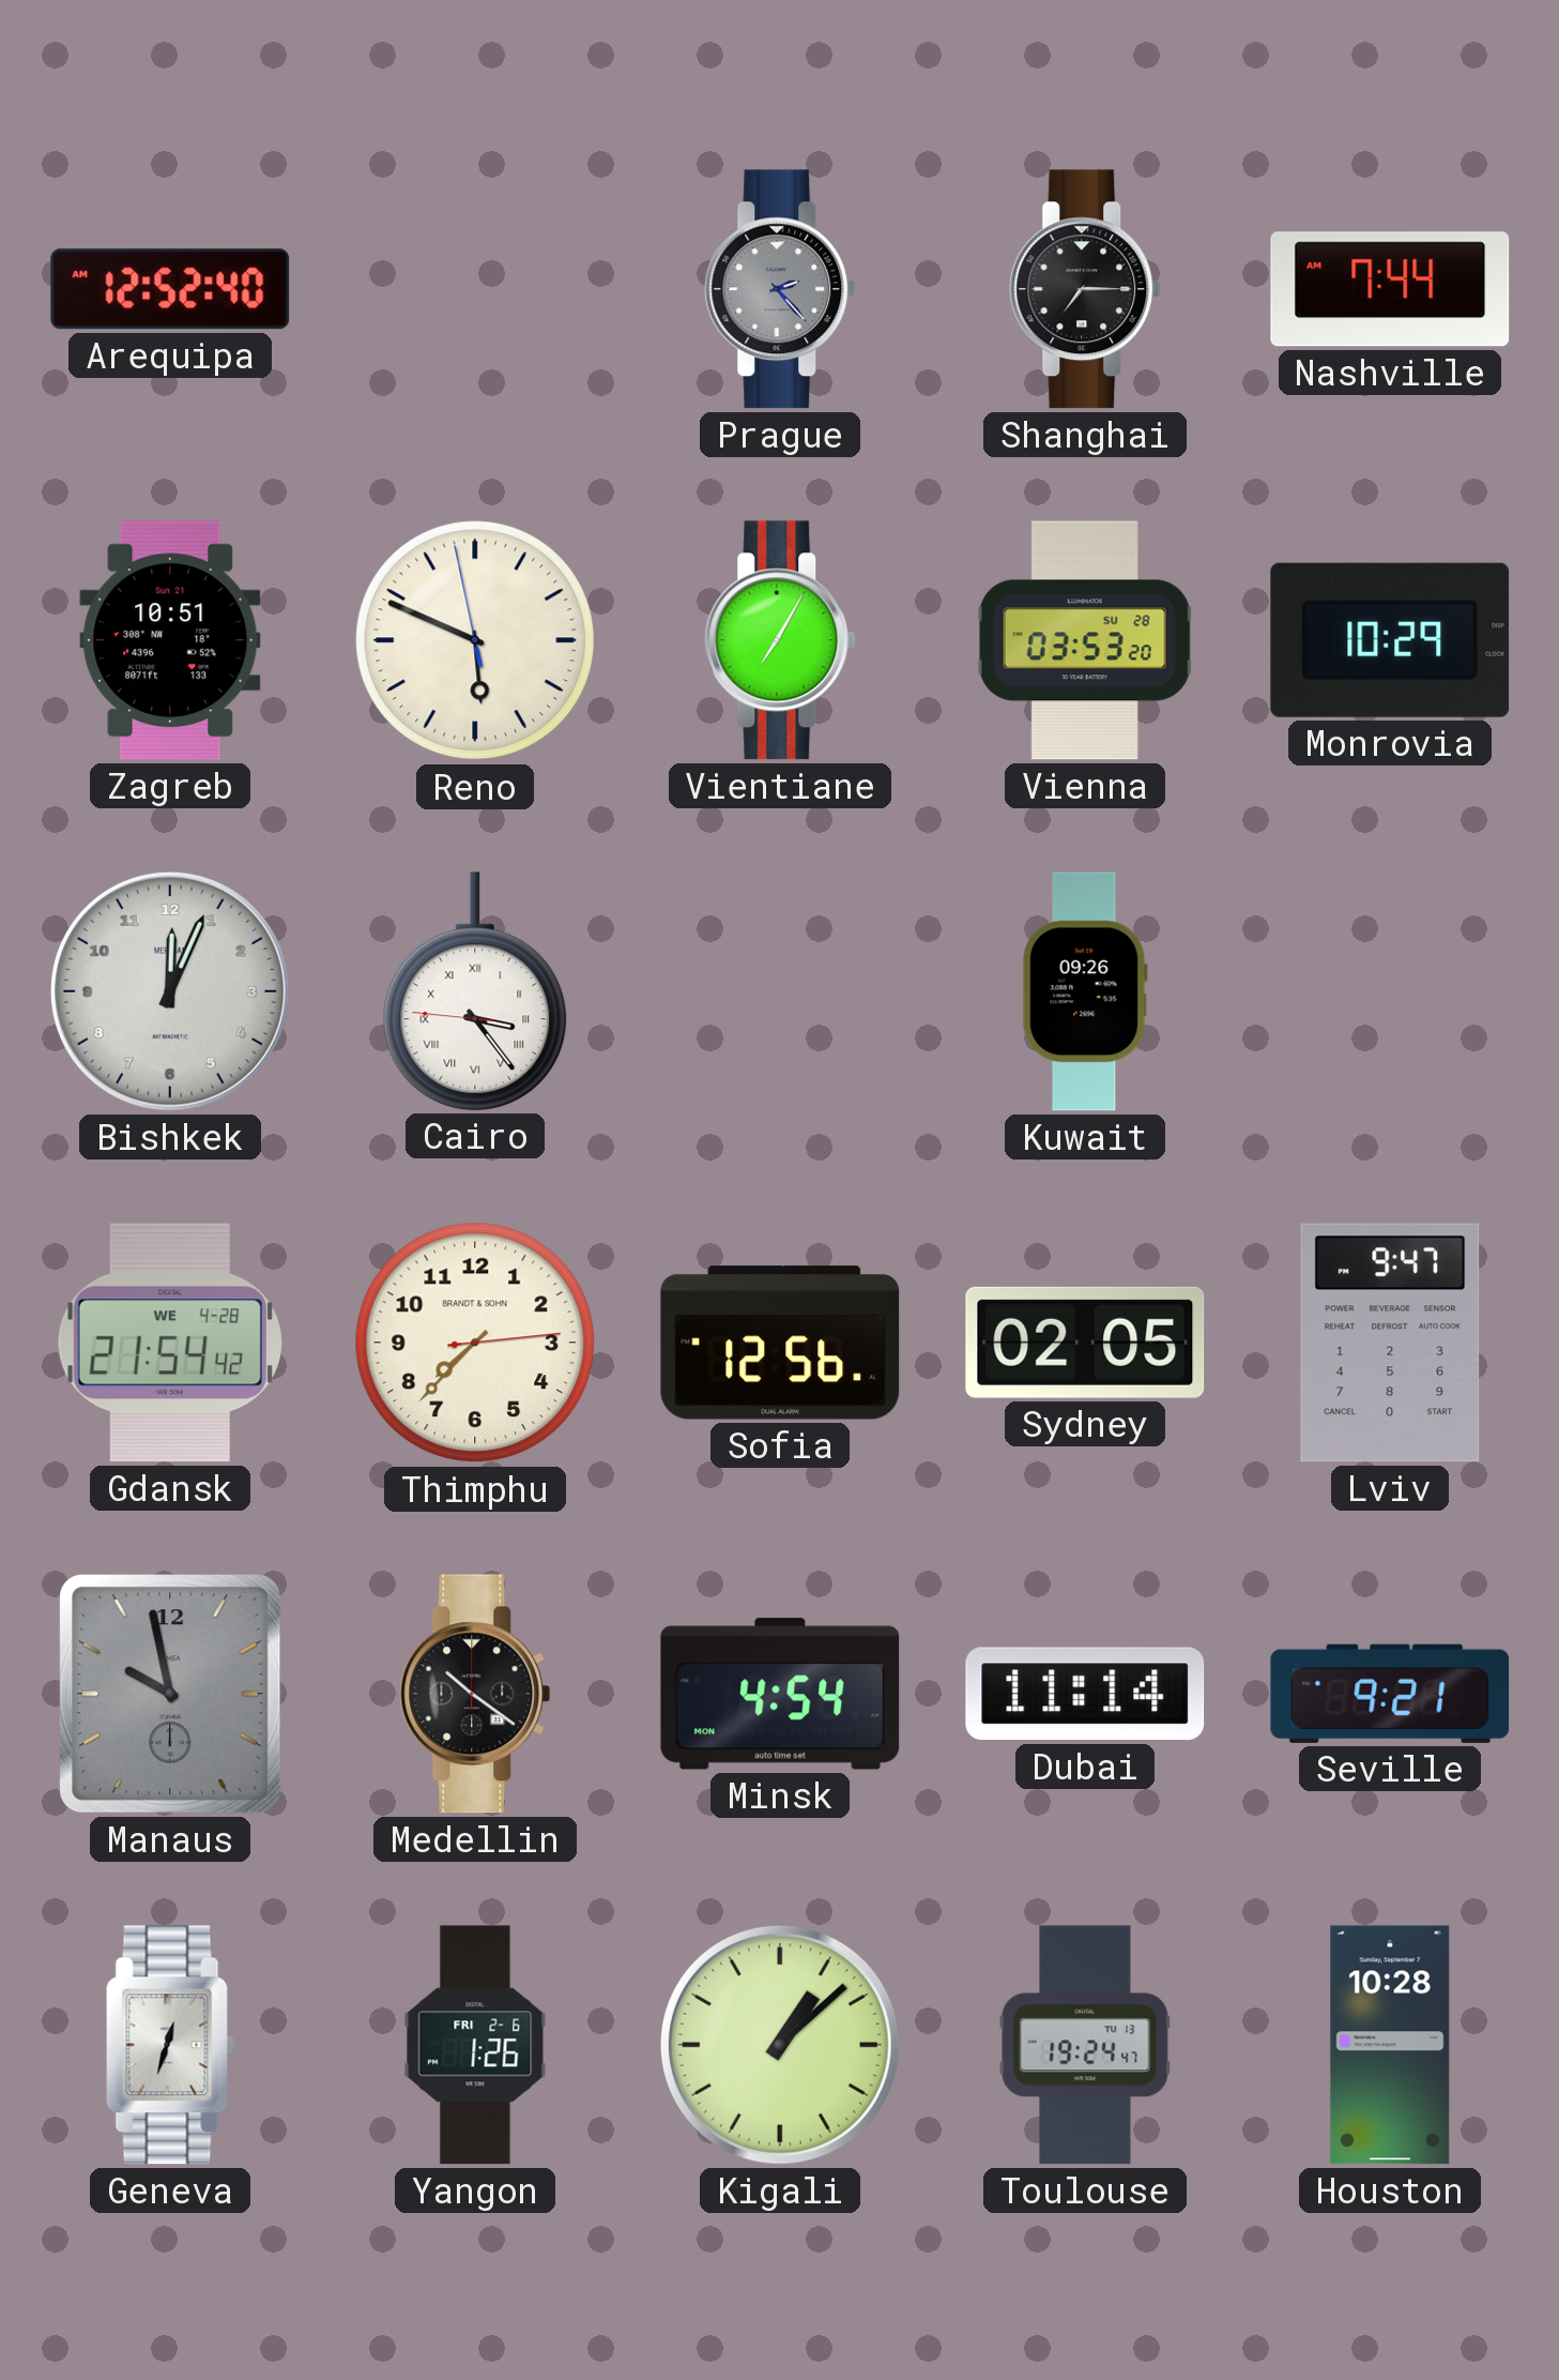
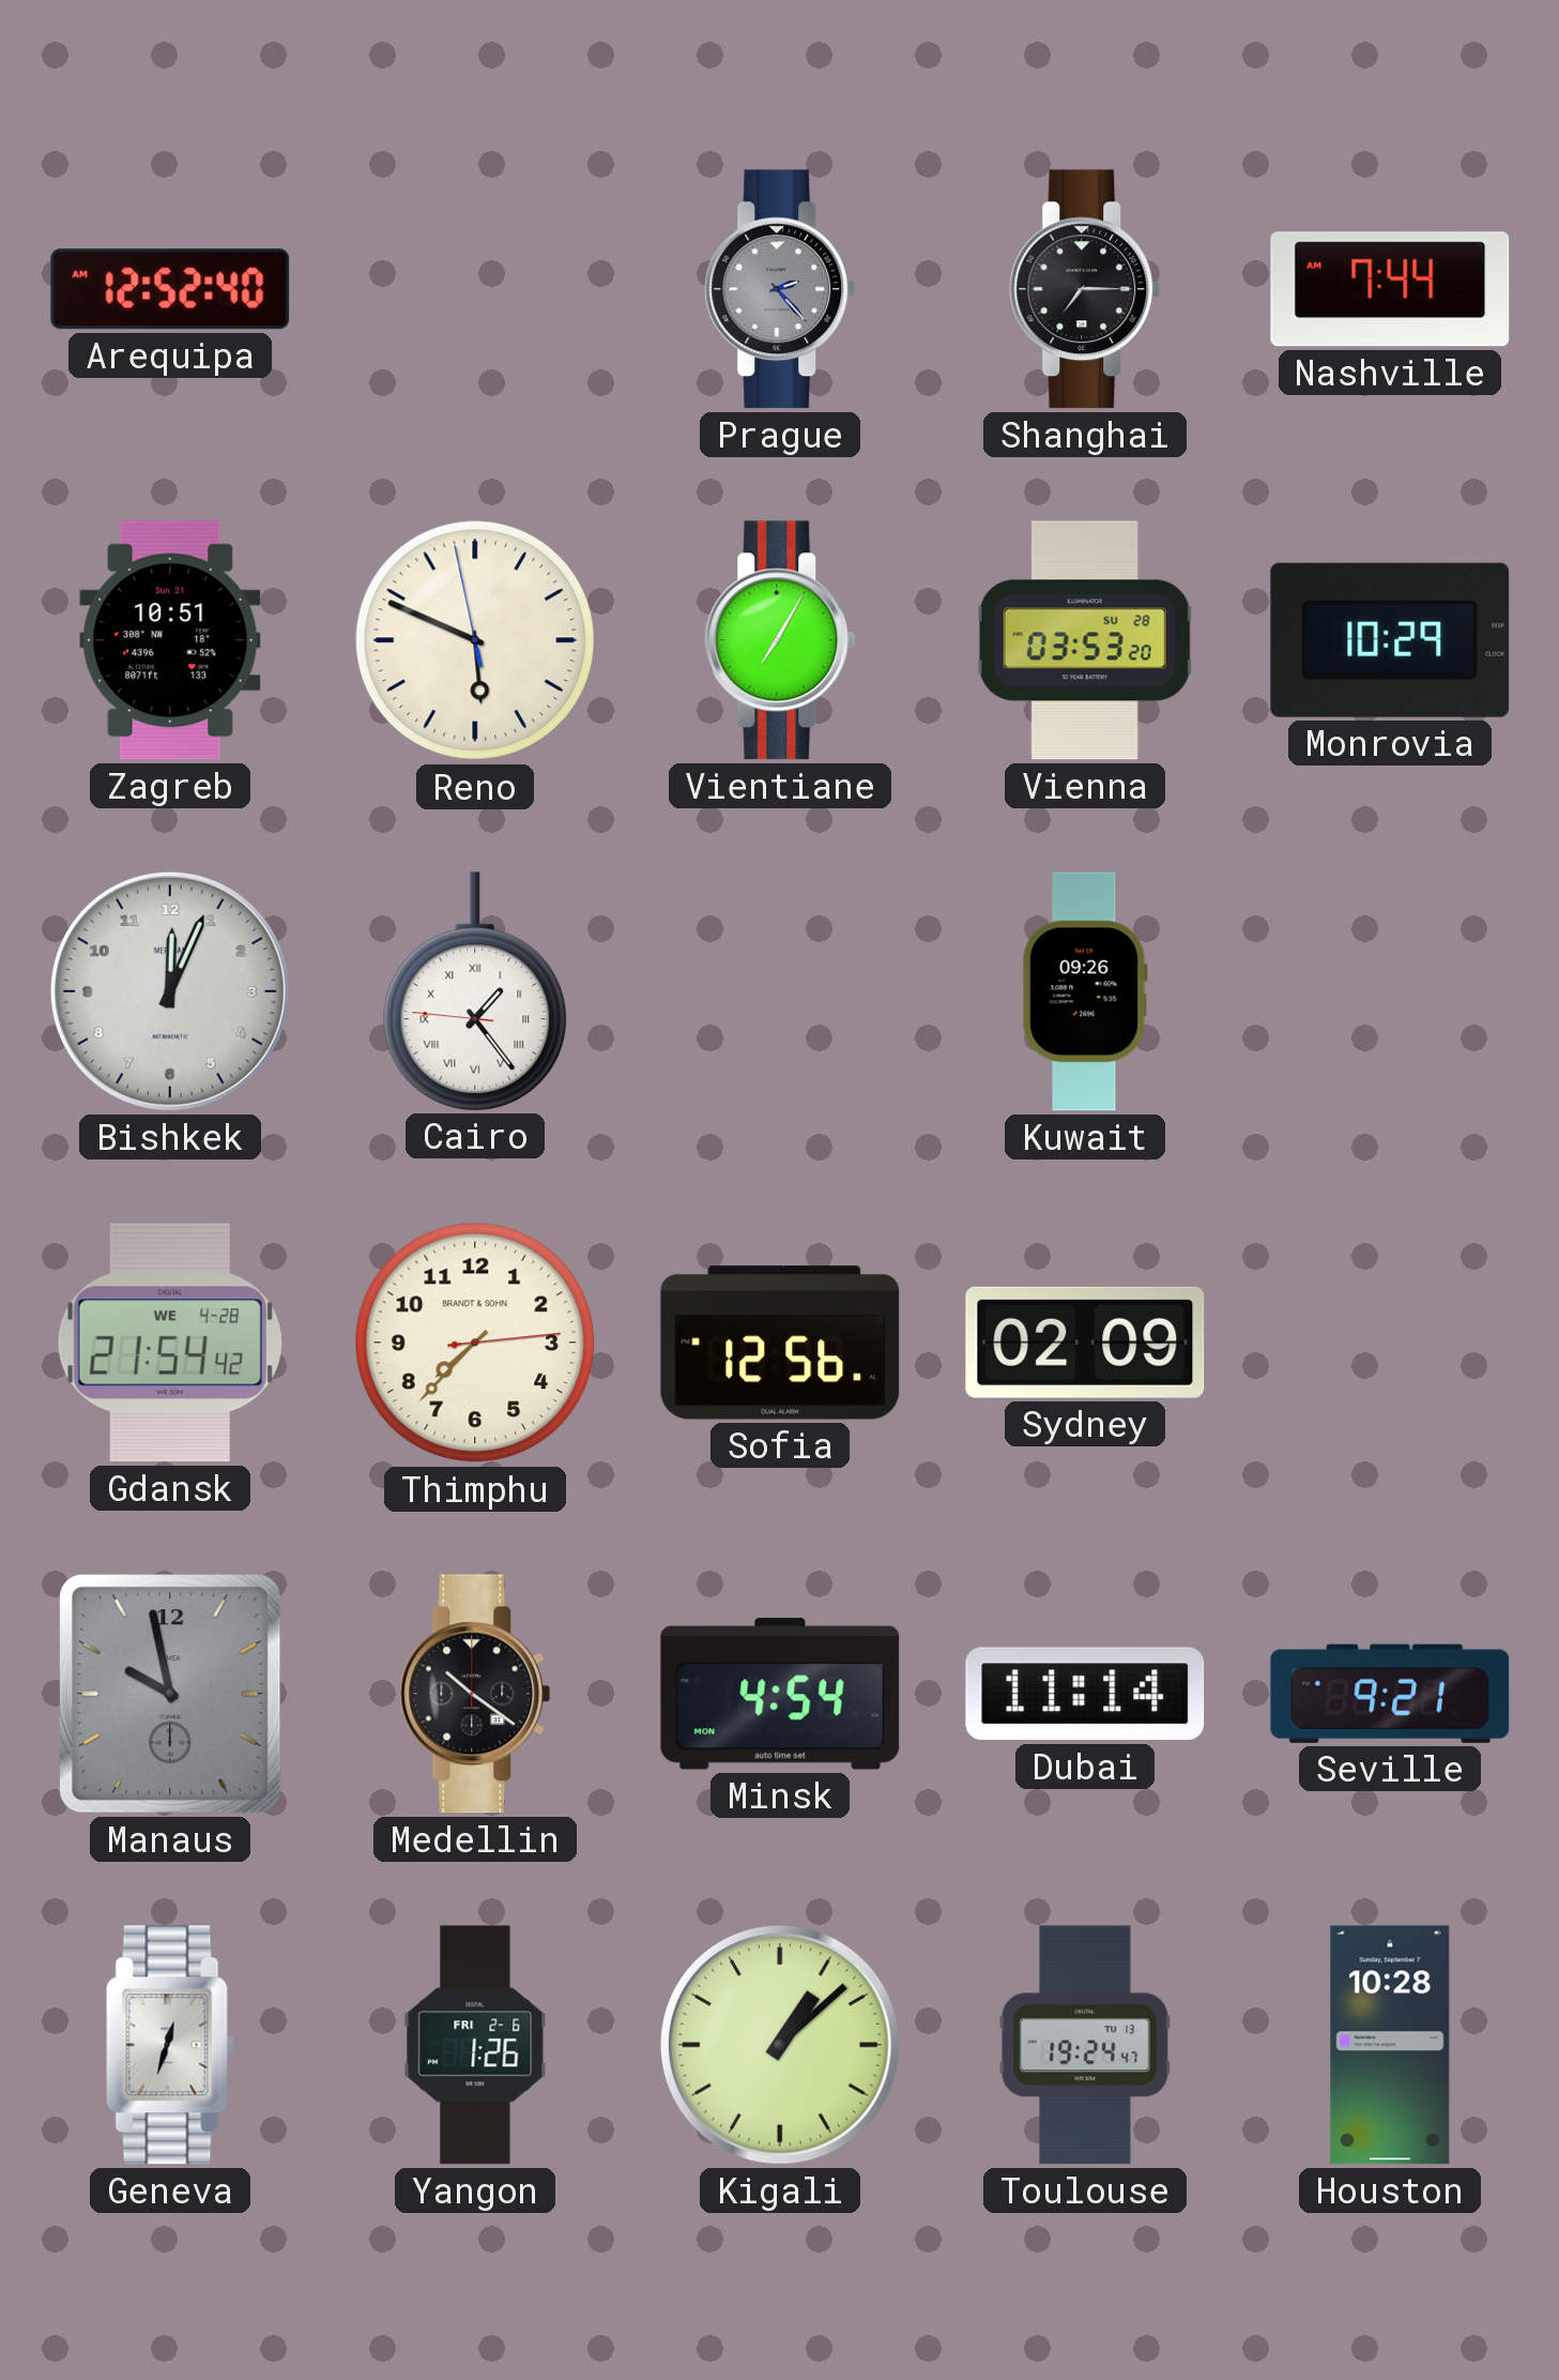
Cairo: 3:23 -> 1:23 (475, 991)
Sydney: 02:05 -> 02:09 (1085, 1343)
Lviv: 9:47 -> none (1390, 1343)
